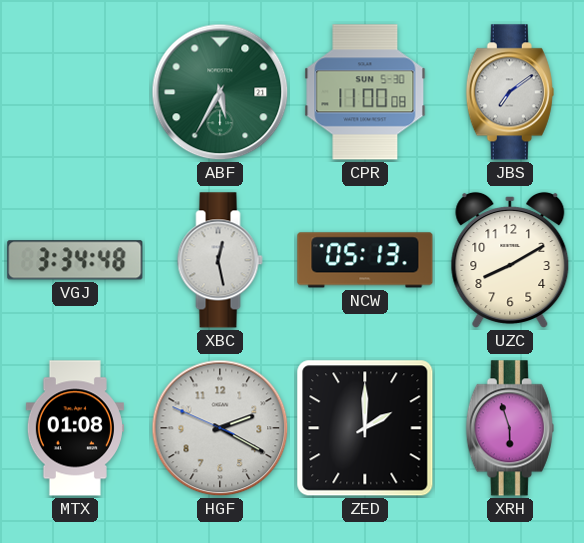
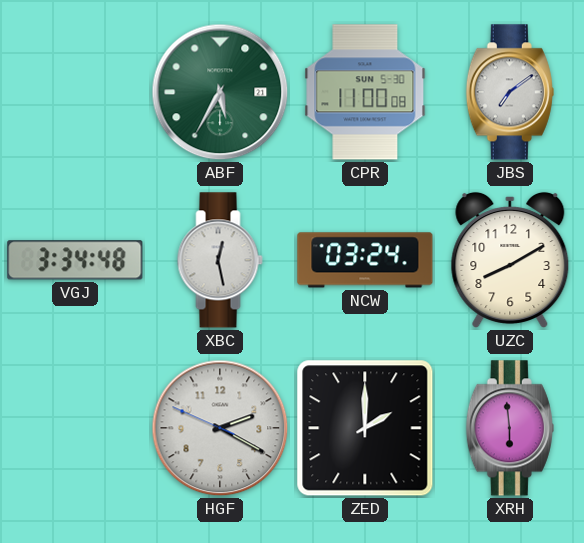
NCW: 05:13 -> 03:24 (365, 260)
MTX: 01:08 -> none (75, 428)
XRH: 5:57 -> 5:59 (510, 428)
